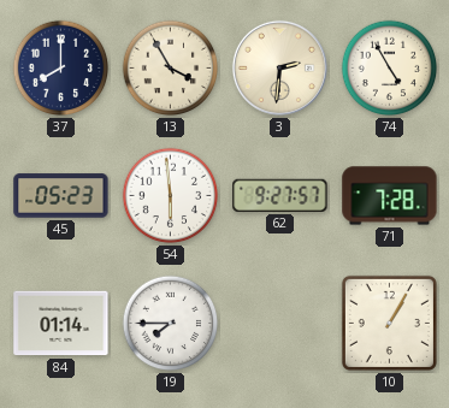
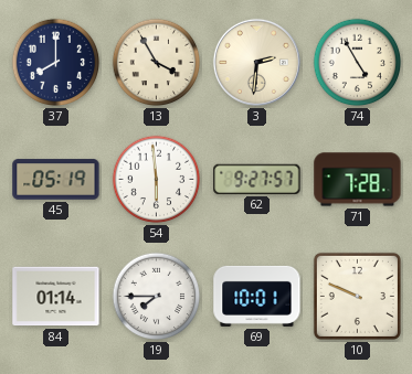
45: 05:23 -> 05:19 (56, 180)
69: none -> 10:01 (257, 296)
10: 1:05 -> 9:49 (357, 296)
